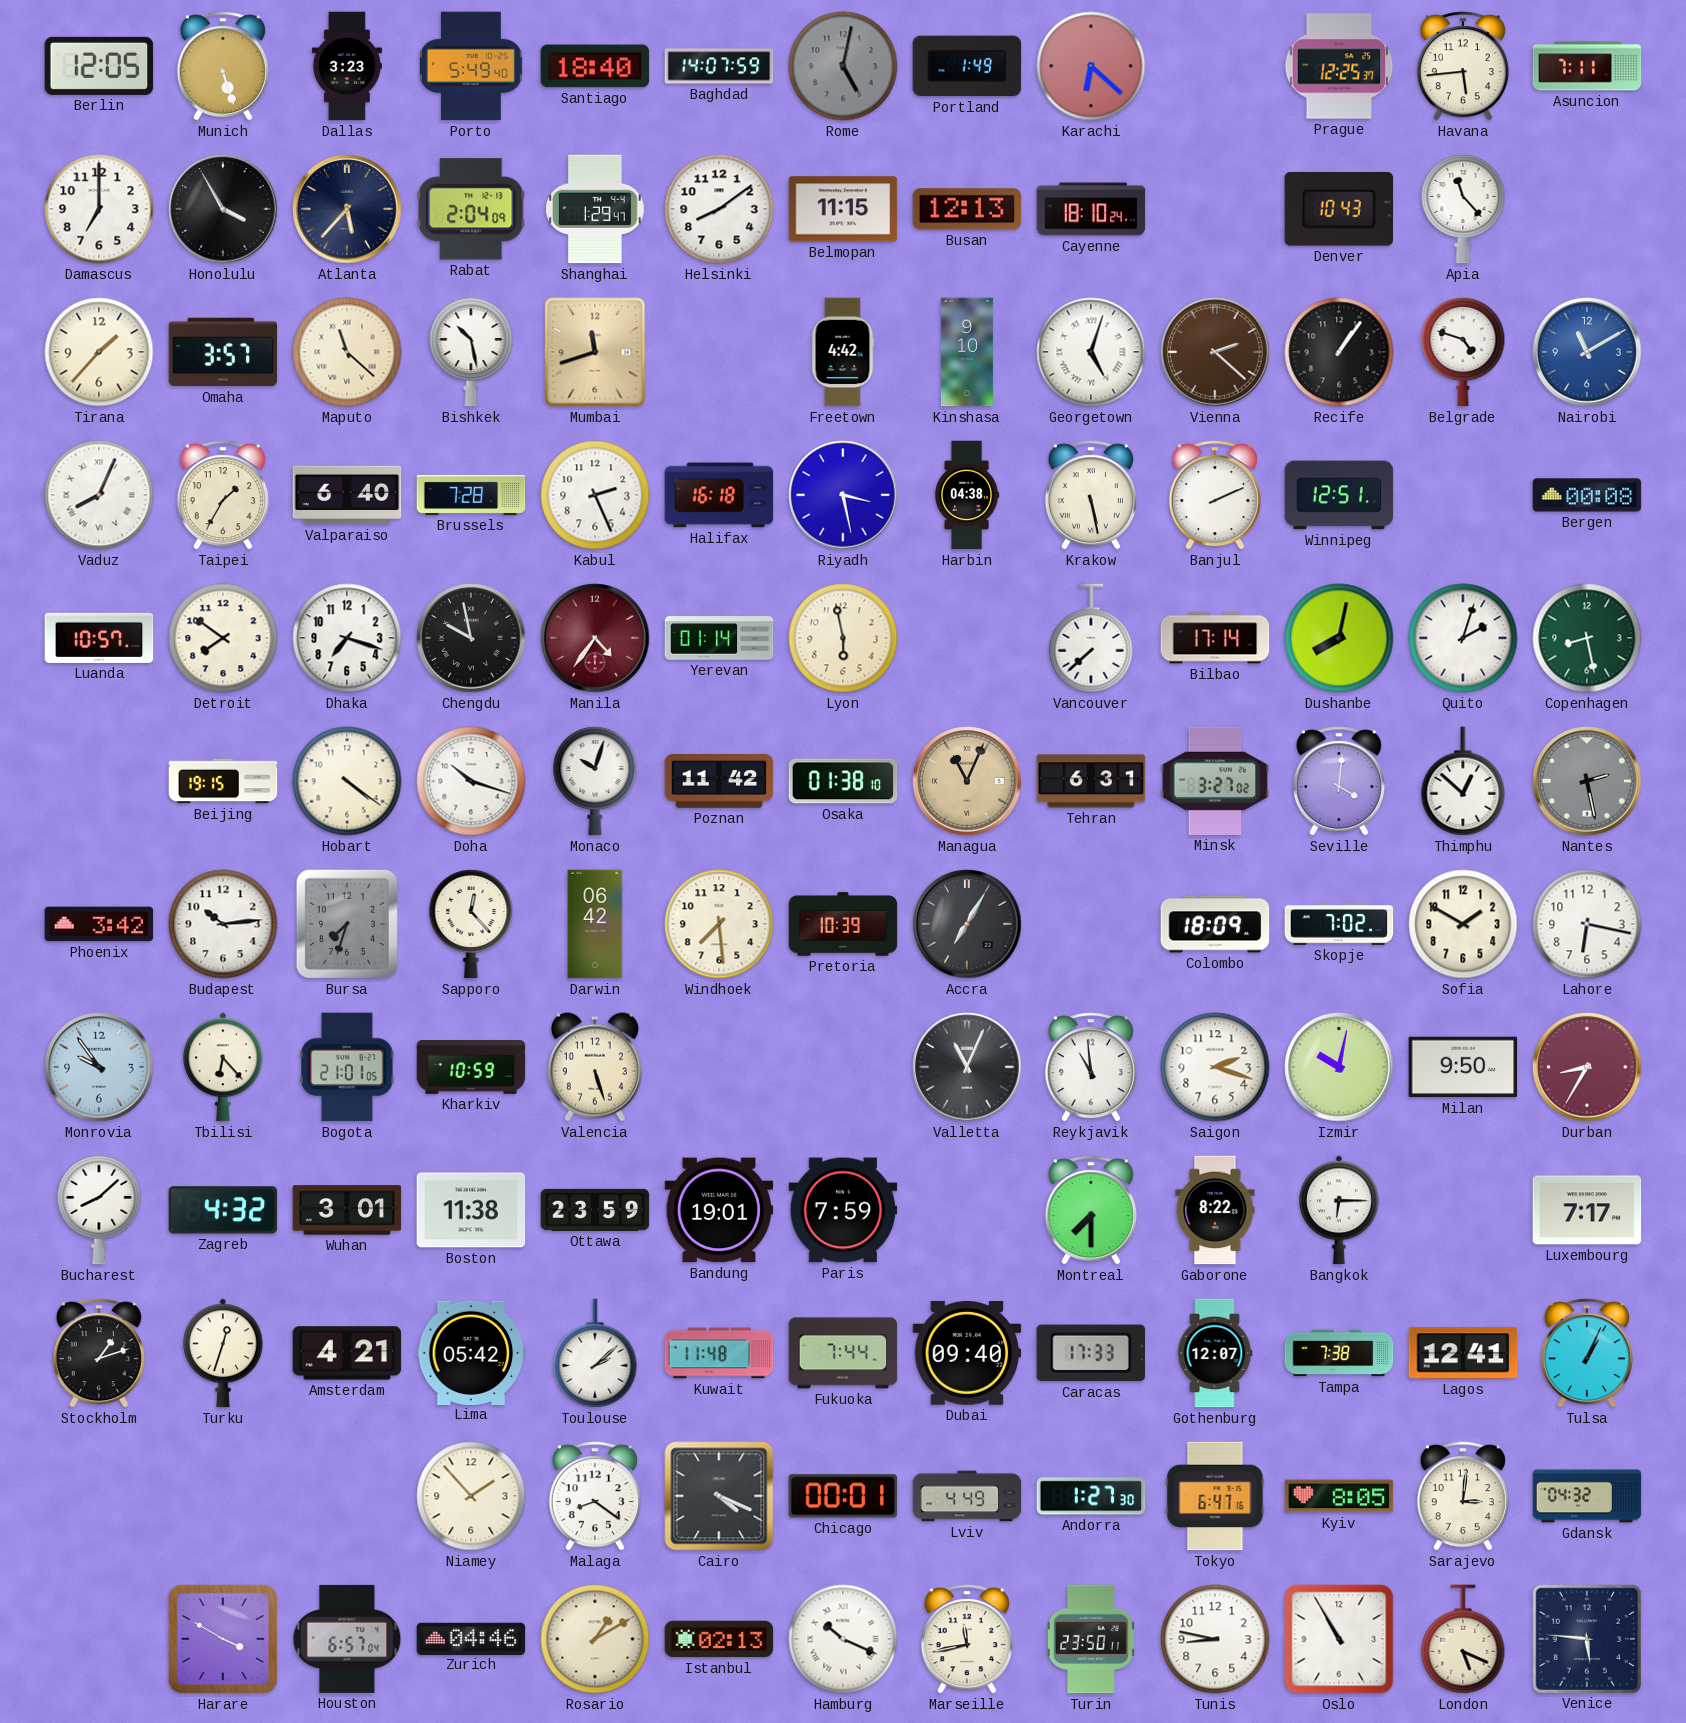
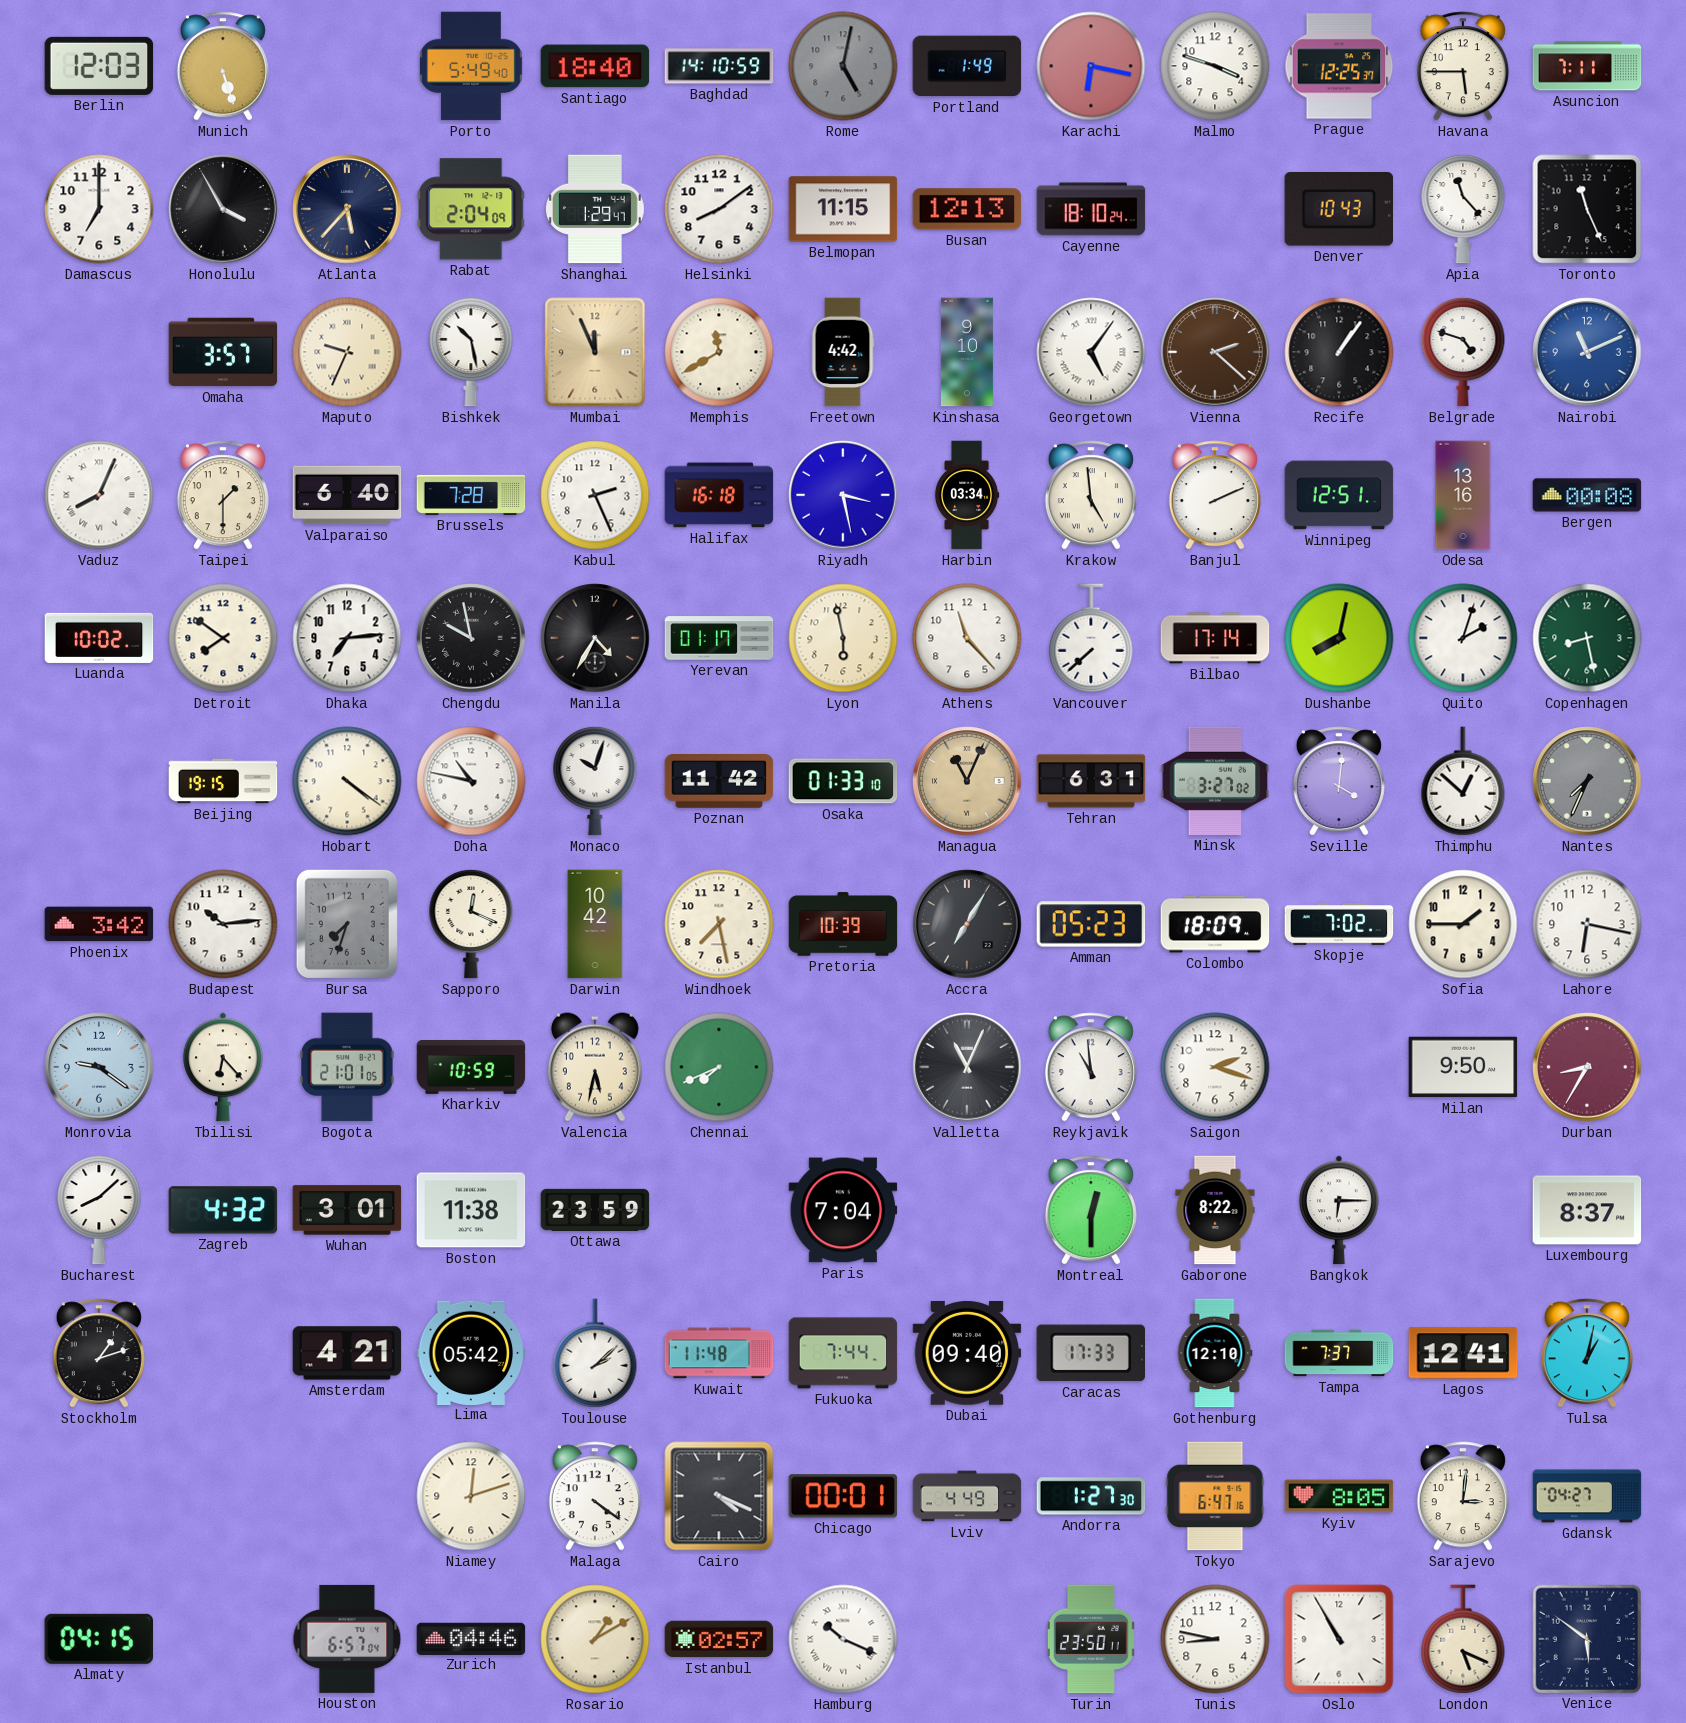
Berlin: 12:05 -> 12:03 (99, 66)
Dallas: 3:23 -> none (347, 66)
Baghdad: 14:07 -> 14:10 (719, 66)
Karachi: 6:22 -> 6:17 (1091, 66)
Malmo: none -> 3:48 (1215, 66)
Havana: 5:44 -> 5:45 (1463, 66)
Toronto: none -> 11:26 (1587, 209)
Tirana: 1:37 -> none (99, 352)
Maputo: 11:22 -> 9:34 (347, 352)
Mumbai: 11:42 -> 11:56 (595, 352)
Memphis: none -> 11:40 (719, 352)
Georgetown: 5:03 -> 5:06 (1091, 352)
Nairobi: 11:10 -> 11:11 (1587, 352)
Taipei: 1:35 -> 1:30 (223, 495)
Harbin: 04:38 -> 03:34 (967, 495)
Krakow: 5:28 -> 4:59 (1091, 495)
Odesa: none -> 13:16 (1463, 495)
Luanda: 10:57 -> 10:02 (99, 638)
Dhaka: 7:18 -> 7:14 (347, 638)
Manila: 4:36 -> 4:35 (595, 638)
Manila dial: burgundy -> black (595, 638)
Yerevan: 01:14 -> 01:17 (719, 638)
Athens: none -> 11:23 (967, 638)
Doha: 10:18 -> 10:47 (471, 781)
Osaka: 01:38 -> 01:33 (843, 781)
Nantes: 2:28 -> 7:34 (1587, 781)
Sapporo: 12:23 -> 12:19 (471, 924)
Darwin: 06:42 -> 10:42 (595, 924)
Windhoek: 7:29 -> 7:28 (719, 924)
Amman: none -> 05:23 (1091, 924)
Sofia: 1:50 -> 1:45 (1463, 924)
Monrovia: 9:54 -> 9:21 (99, 1067)
Valencia: 5:27 -> 5:32 (595, 1067)
Chennai: none -> 7:41 (719, 1067)
Izmir: 10:02 -> none (1339, 1067)
Bandung: 19:01 -> none (719, 1210)
Paris: 7:59 -> 7:04 (843, 1210)
Montreal: 7:30 -> 12:30 (1091, 1210)
Luxembourg: 7:17 -> 8:37 (1587, 1210)
Turku: 12:33 -> none (224, 1353)
Gothenburg: 12:07 -> 12:10 (1215, 1353)
Tampa: 7:38 -> 7:37 (1339, 1353)
Tulsa: 1:04 -> 1:02 (1587, 1353)
Niamey: 1:53 -> 12:12 (471, 1496)
Malaga: 8:21 -> 4:21 (595, 1496)
Gdansk: 04:32 -> 04:27 (1587, 1496)
Almaty: none -> 04:15 (98, 1639)
Harare: 3:50 -> none (223, 1639)
Istanbul: 02:13 -> 02:57 (719, 1639)
Marseille: 11:43 -> none (967, 1639)
Venice: 5:46 -> 5:51 (1586, 1638)
